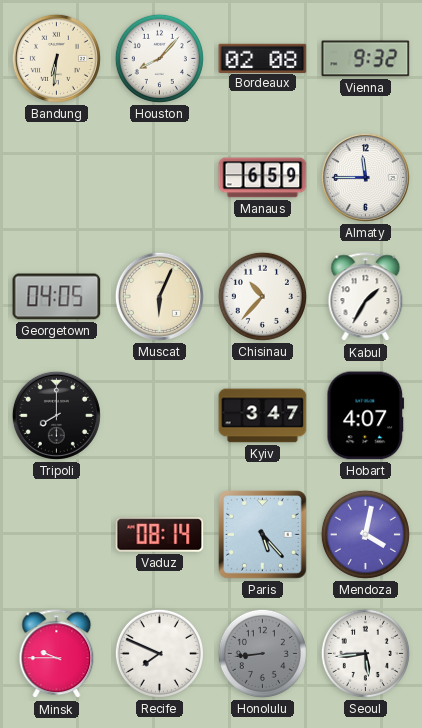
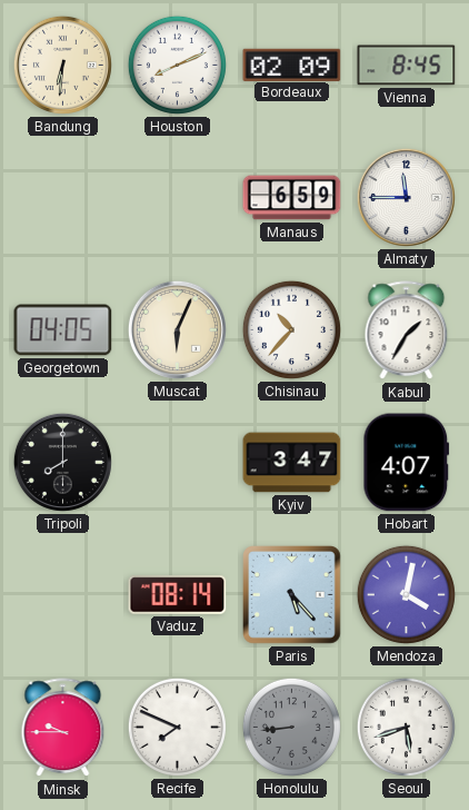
Houston: 8:07 -> 8:11 (177, 65)
Bordeaux: 02:08 -> 02:09 (292, 65)
Vienna: 9:32 -> 8:45 (407, 66)
Seoul: 5:44 -> 5:42 (406, 727)
